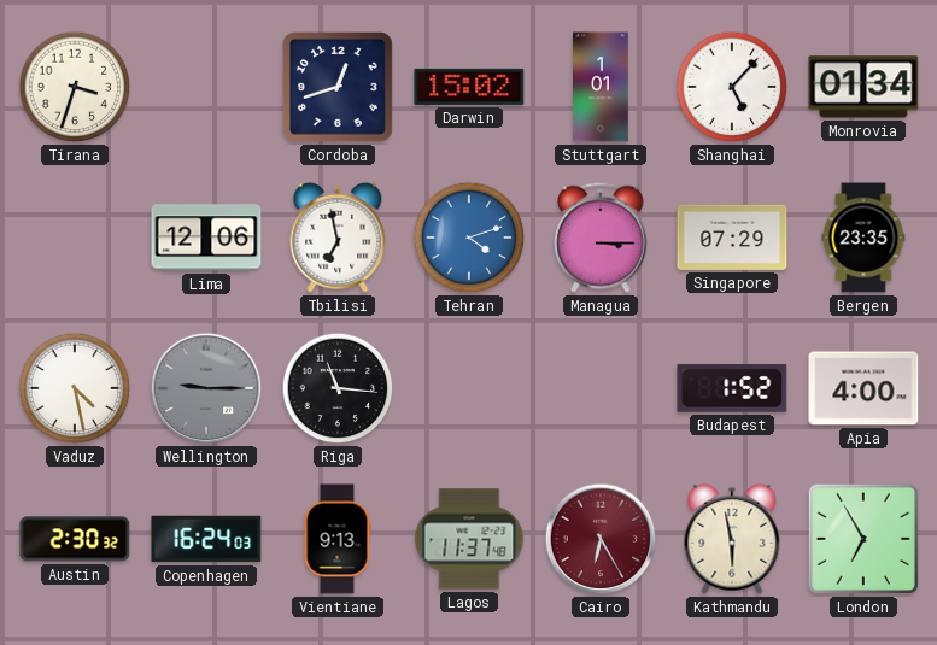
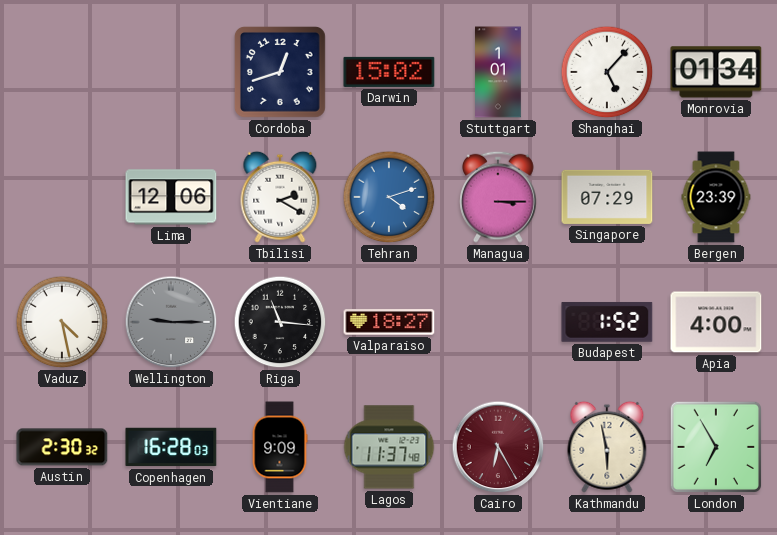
Tirana: 3:33 -> none (75, 87)
Tbilisi: 6:58 -> 2:20 (280, 197)
Bergen: 23:35 -> 23:39 (716, 197)
Valparaiso: none -> 18:27 (389, 322)
Copenhagen: 16:24 -> 16:28 (171, 447)
Vientiane: 9:13 -> 9:09 (280, 447)
